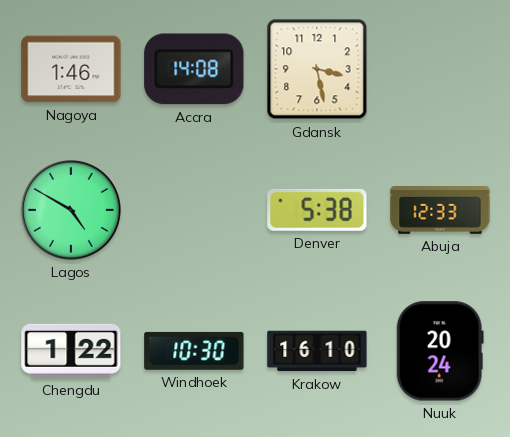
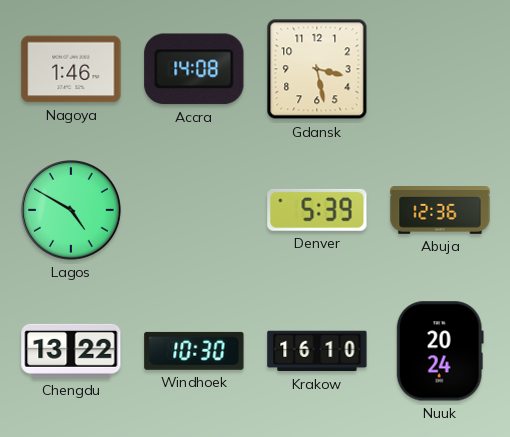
Denver: 5:38 -> 5:39 (317, 210)
Abuja: 12:33 -> 12:36 (440, 211)
Chengdu: 1:22 -> 13:22 (71, 351)
